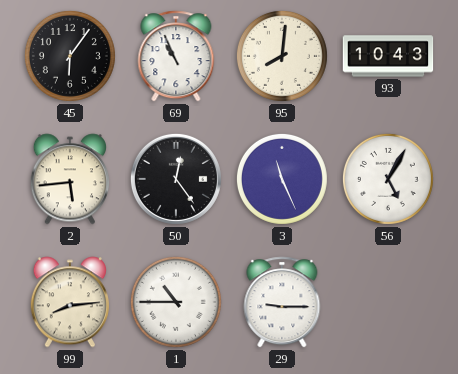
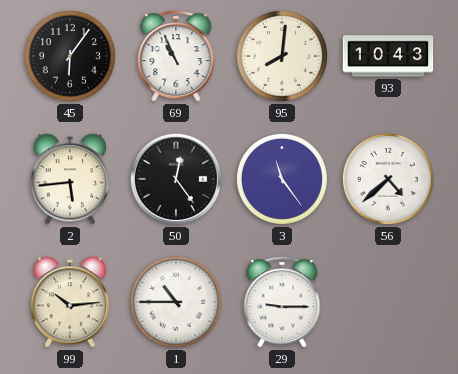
3: 11:26 -> 11:24 (282, 179)
56: 5:05 -> 4:38 (388, 179)
99: 8:14 -> 10:14 (70, 302)
